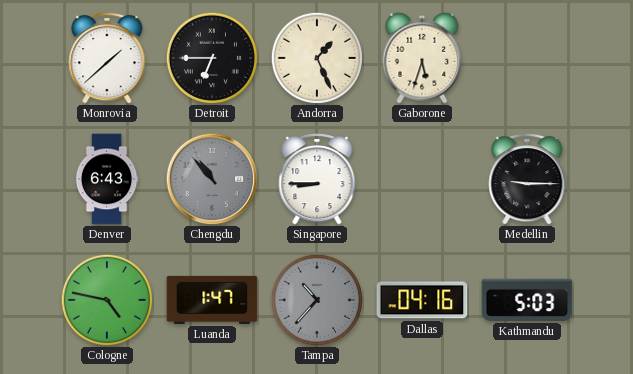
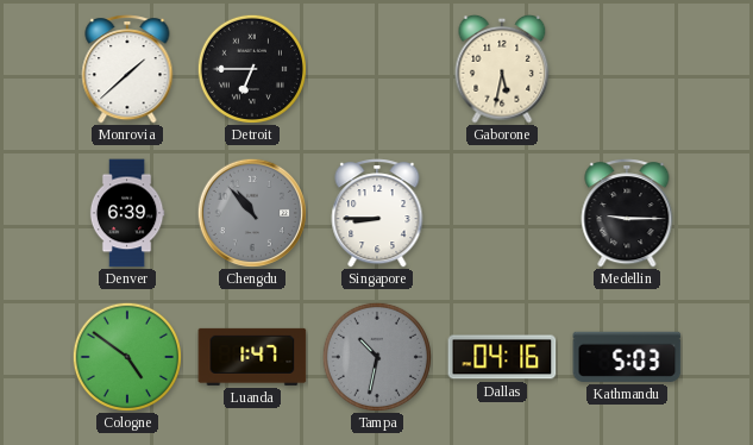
Andorra: 1:26 -> none (317, 58)
Gaborone: 5:33 -> 5:32 (502, 69)
Denver: 6:43 -> 6:39 (127, 213)
Cologne: 4:47 -> 4:51 (127, 357)
Tampa: 10:37 -> 10:32 (377, 357)
